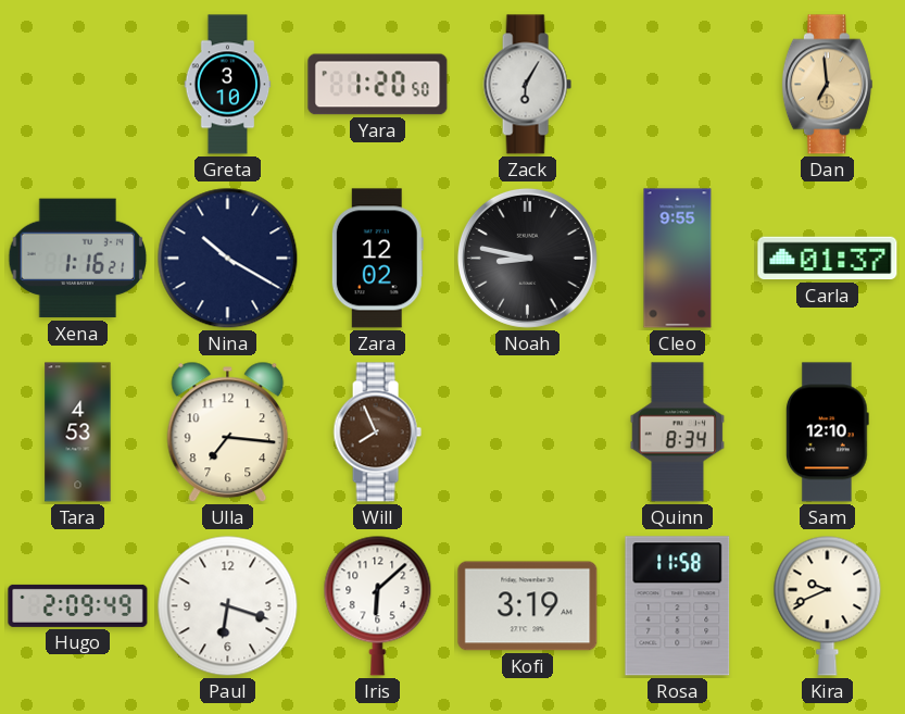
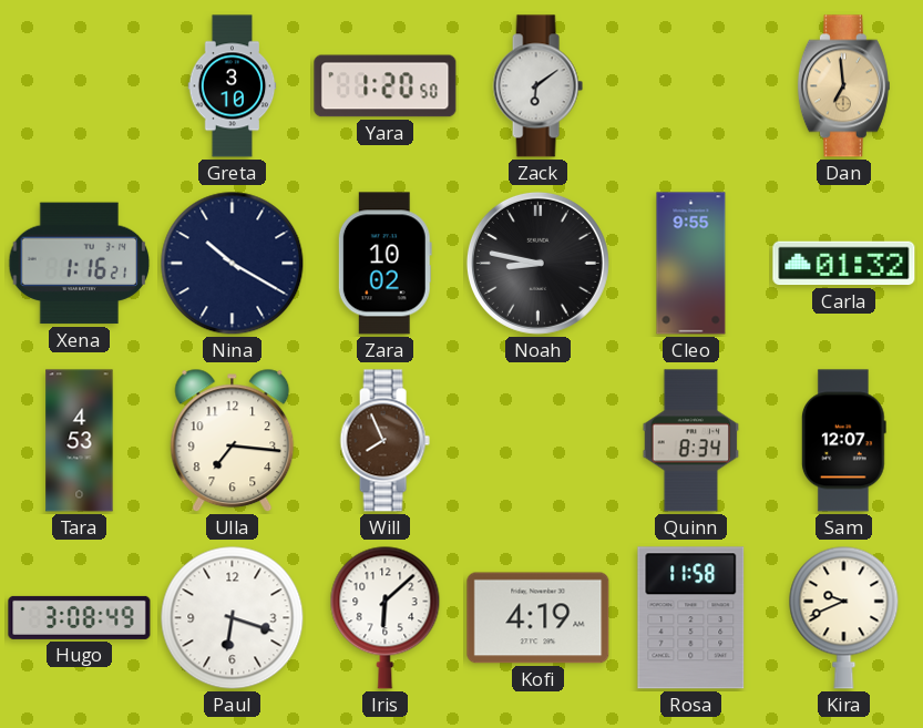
Zack: 6:05 -> 6:09 (537, 86)
Zara: 12:02 -> 10:02 (384, 264)
Carla: 01:37 -> 01:32 (844, 264)
Sam: 12:10 -> 12:07 (843, 441)
Hugo: 2:09 -> 3:08 (80, 617)
Kofi: 3:19 -> 4:19 (539, 618)
